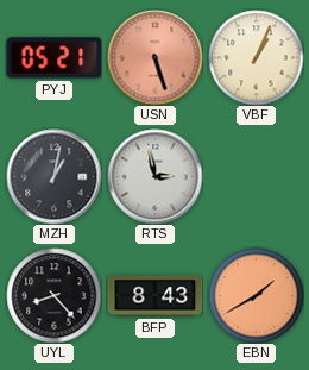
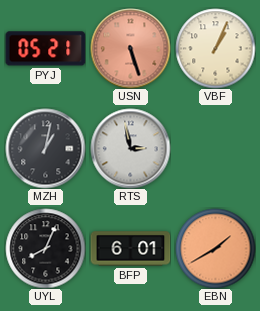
UYL: 8:23 -> 8:04 (45, 248)
BFP: 8:43 -> 6:01 (130, 249)
